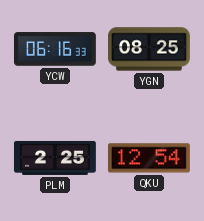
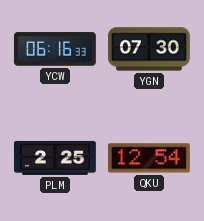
YGN: 08:25 -> 07:30 (150, 49)
